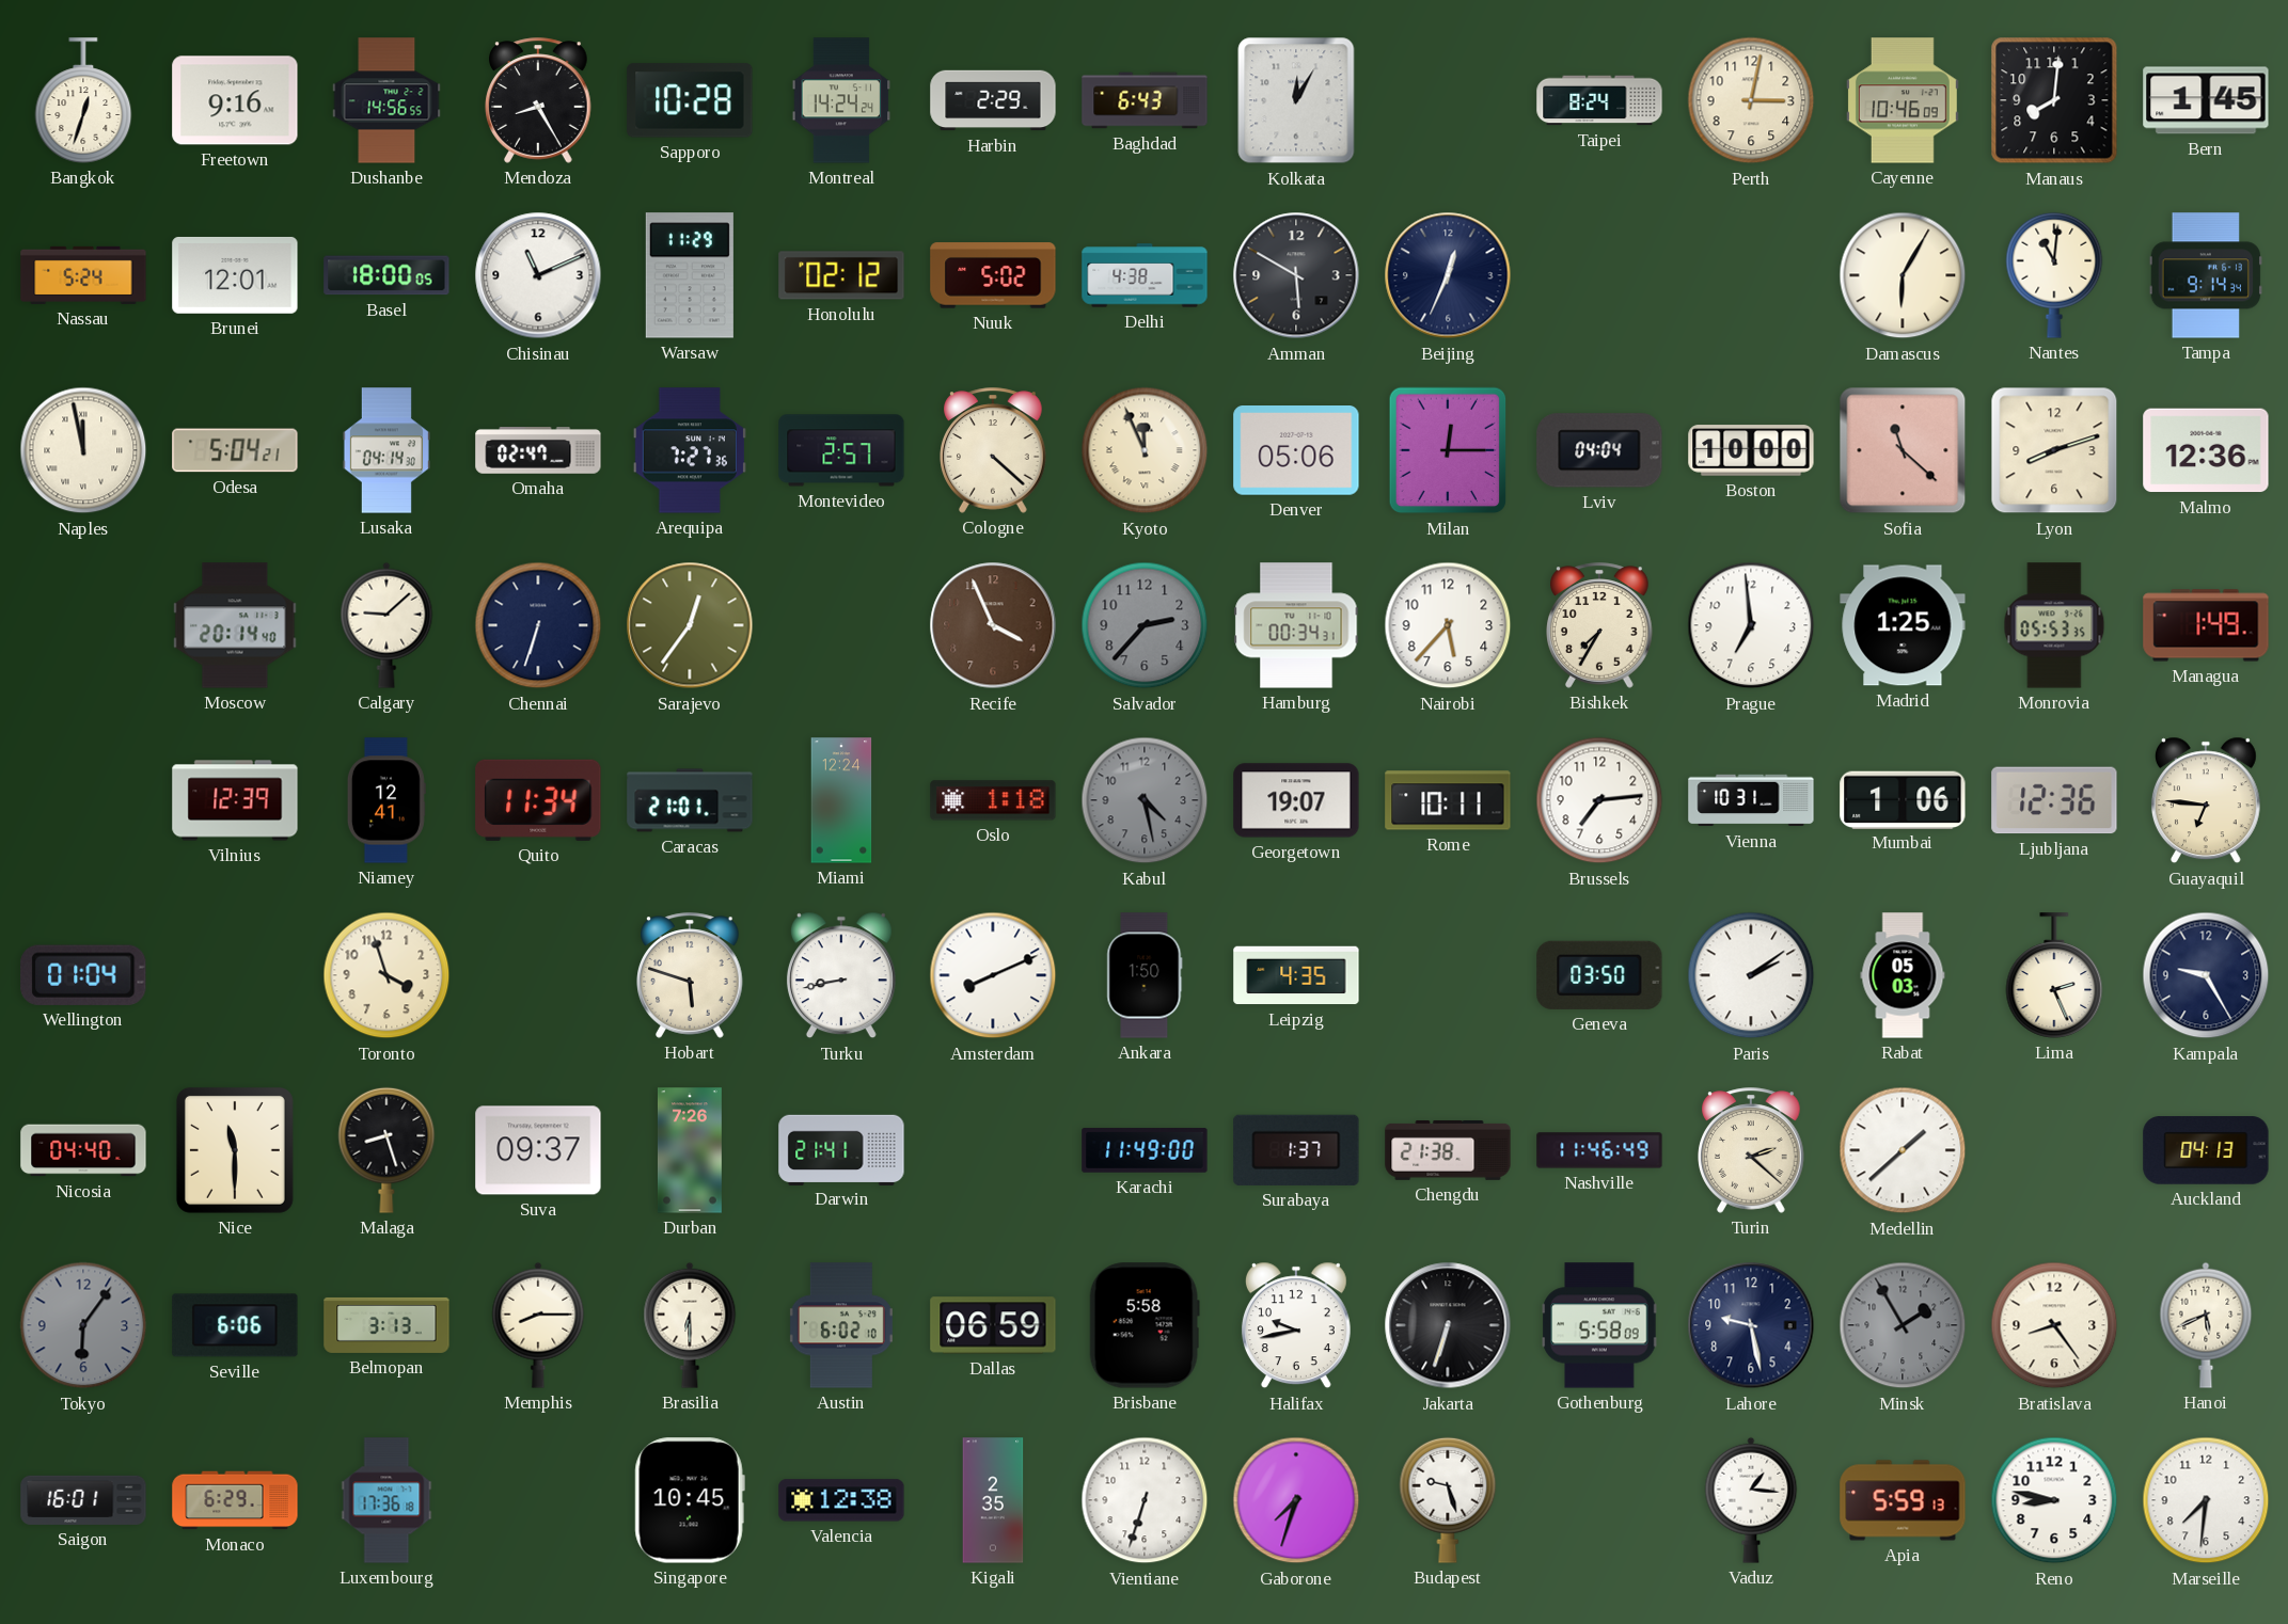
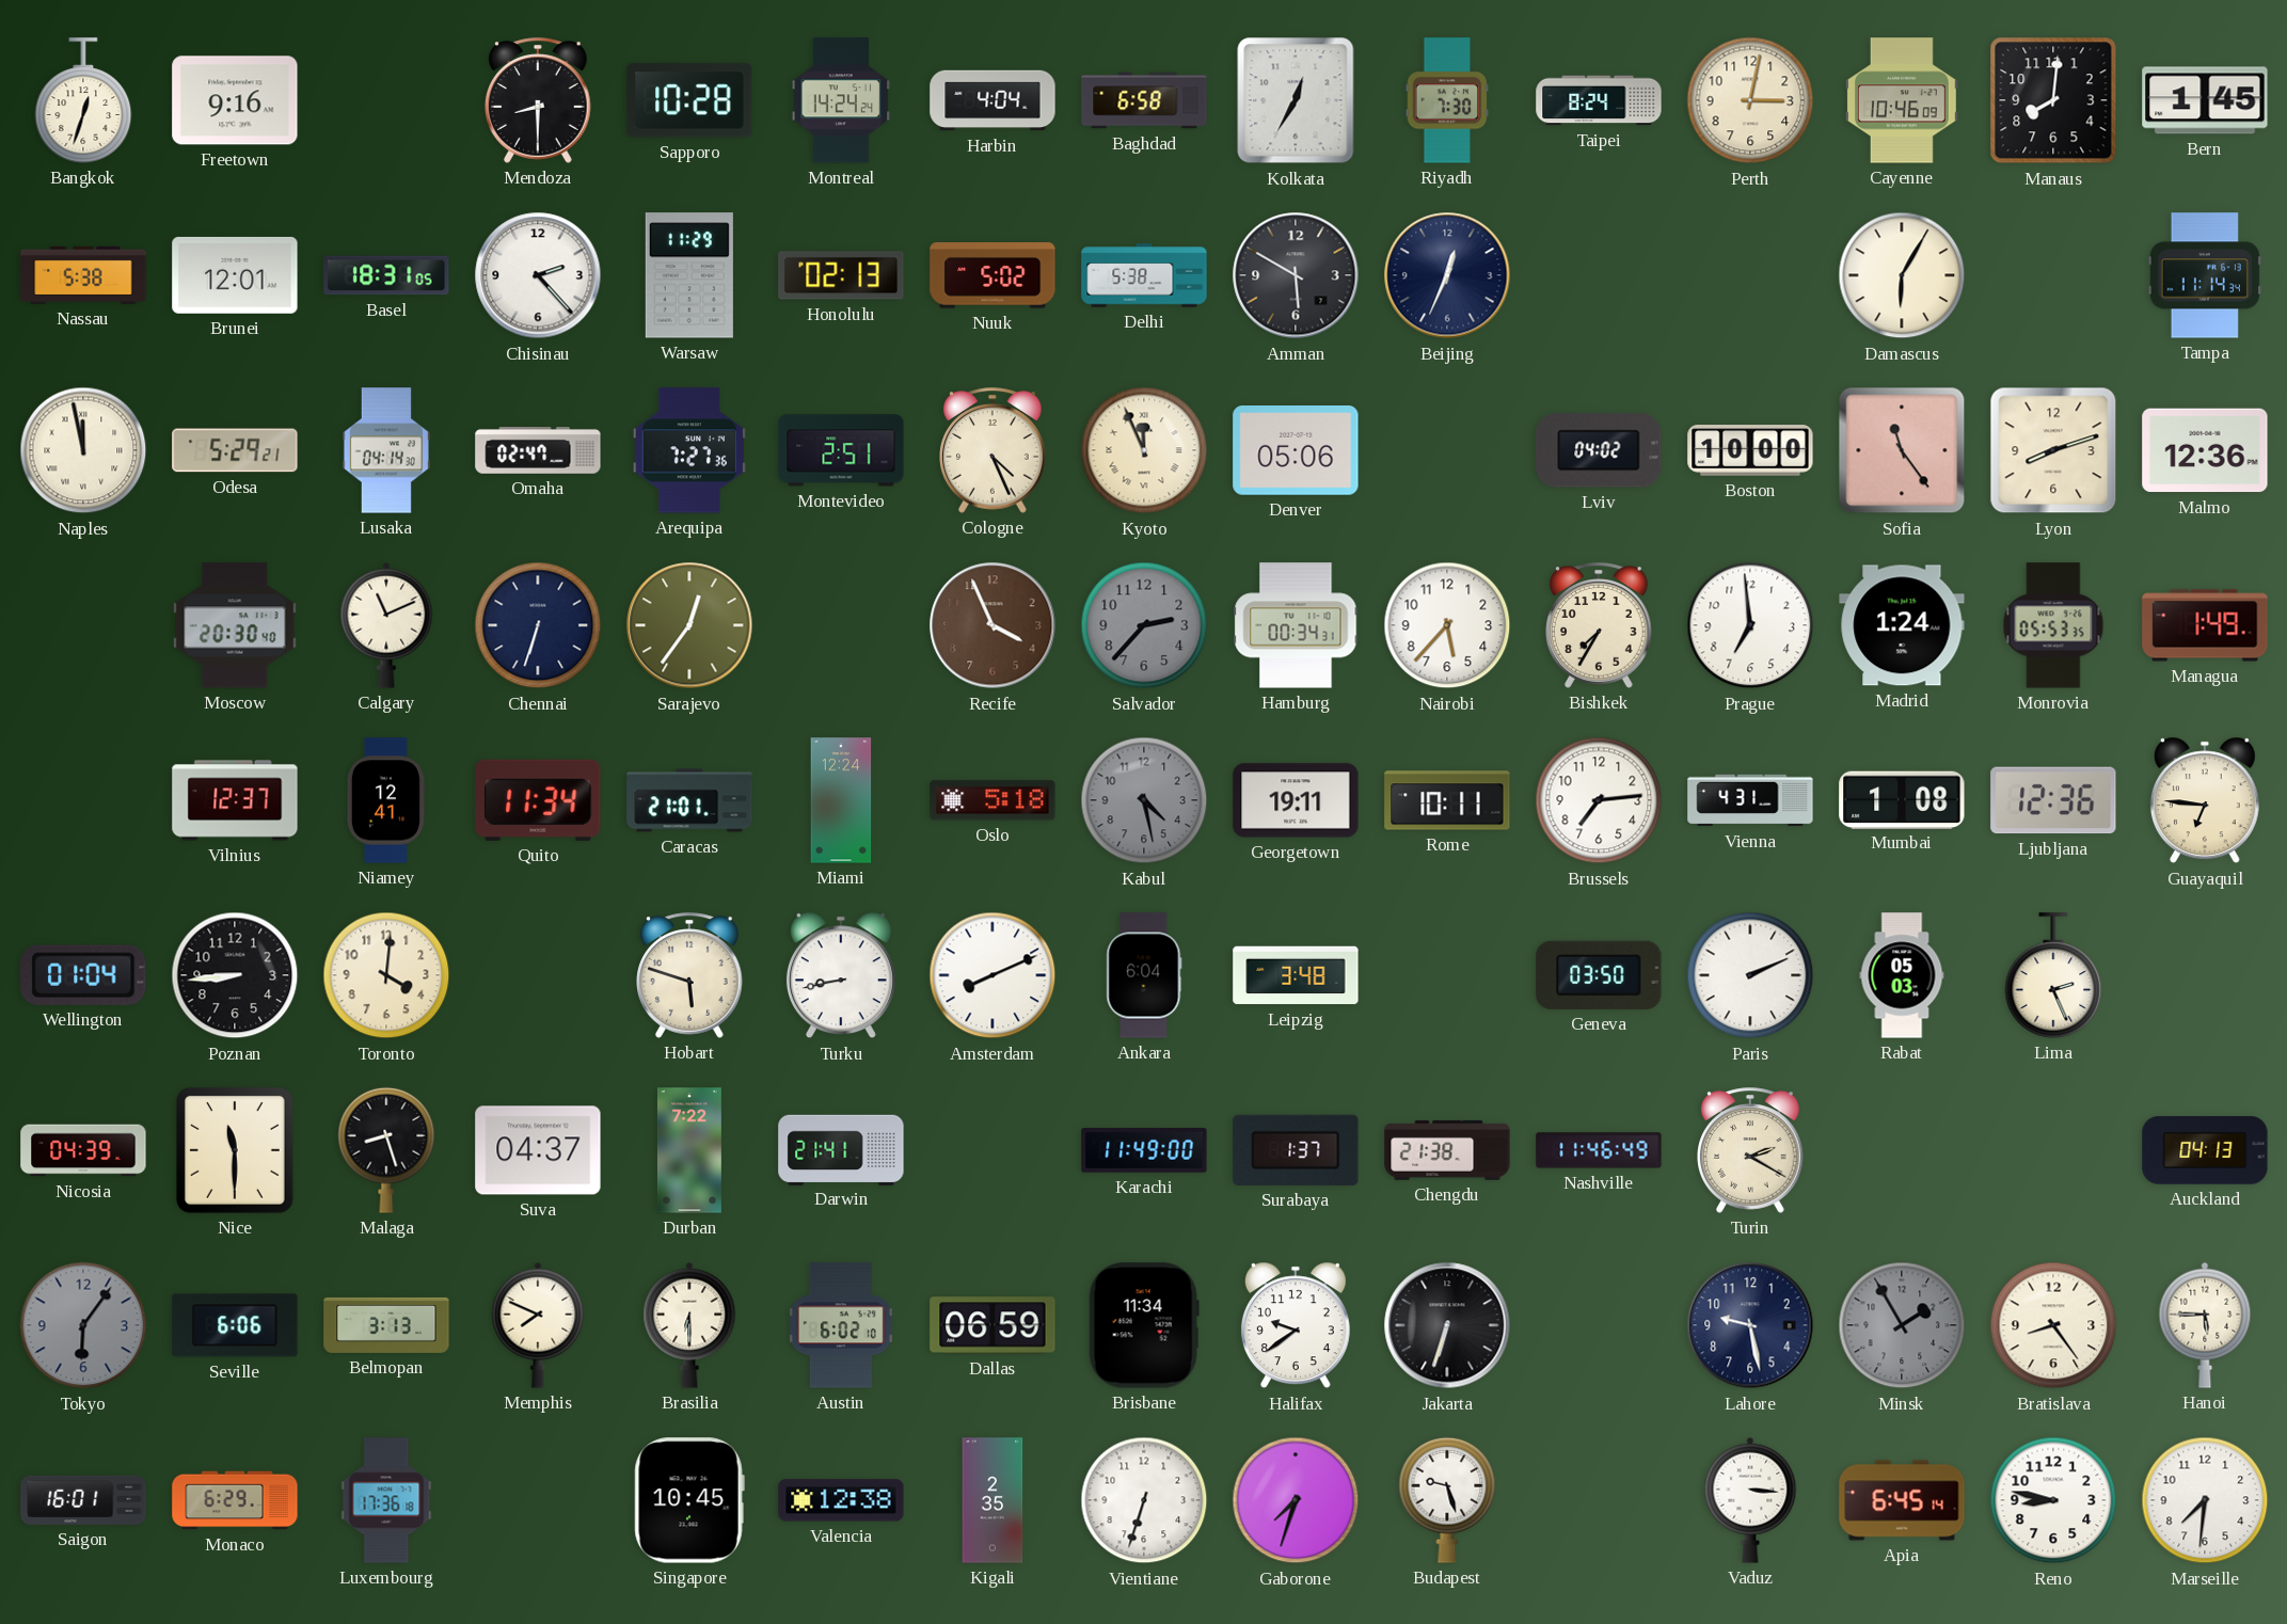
Dushanbe: 14:56 -> none (386, 100)
Mendoza: 8:25 -> 8:30 (538, 100)
Harbin: 2:29 -> 4:04 (992, 100)
Baghdad: 6:43 -> 6:58 (1144, 100)
Kolkata: 12:05 -> 12:35 (1296, 100)
Riyadh: none -> 7:30 (1447, 100)
Nassau: 5:24 -> 5:38 (83, 275)
Basel: 18:00 -> 18:31 (386, 275)
Chisinau: 11:11 -> 2:23 (538, 275)
Honolulu: 02:12 -> 02:13 (841, 275)
Delhi: 4:38 -> 5:38 (1144, 275)
Nantes: 11:01 -> none (2054, 275)
Tampa: 9:14 -> 11:14 (2205, 275)
Odesa: 5:04 -> 5:29 (235, 450)
Montevideo: 2:57 -> 2:51 (841, 450)
Cologne: 4:22 -> 4:26 (992, 450)
Milan: 12:15 -> none (1448, 450)
Lviv: 04:04 -> 04:02 (1599, 450)
Sofia: 11:22 -> 11:24 (1902, 450)
Moscow: 20:14 -> 20:30 (235, 625)
Calgary: 9:08 -> 11:11 (386, 625)
Madrid: 1:25 -> 1:24 (1902, 625)
Vilnius: 12:39 -> 12:37 (235, 800)
Oslo: 1:18 -> 5:18 (992, 800)
Georgetown: 19:07 -> 19:11 (1296, 800)
Vienna: 10:31 -> 4:31 (1750, 800)
Mumbai: 1:06 -> 1:08 (1902, 799)
Poznan: none -> 8:44 (235, 975)
Toronto: 3:57 -> 4:01 (386, 975)
Ankara: 1:50 -> 6:04 (1144, 975)
Leipzig: 4:35 -> 3:48 (1296, 975)
Paris: 2:09 -> 2:11 (1750, 975)
Kampala: 9:25 -> none (2206, 975)
Nicosia: 04:40 -> 04:39 (83, 1150)
Suva: 09:37 -> 04:37 (538, 1150)
Durban: 7:26 -> 7:22 (689, 1150)
Turin: 2:22 -> 2:20 (1750, 1150)
Medellin: 1:38 -> none (1903, 1150)
Memphis: 8:15 -> 7:49 (538, 1325)
Brisbane: 5:58 -> 11:34 (1144, 1325)
Halifax: 9:43 -> 9:39 (1296, 1325)
Gothenburg: 5:58 -> none (1599, 1325)
Hanoi: 5:41 -> 5:45 (2205, 1325)
Vaduz: 1:16 -> 3:16 (1750, 1500)
Apia: 5:59 -> 6:45 (1902, 1500)
